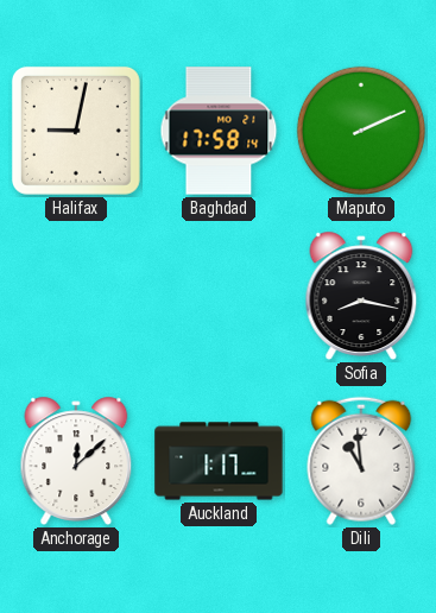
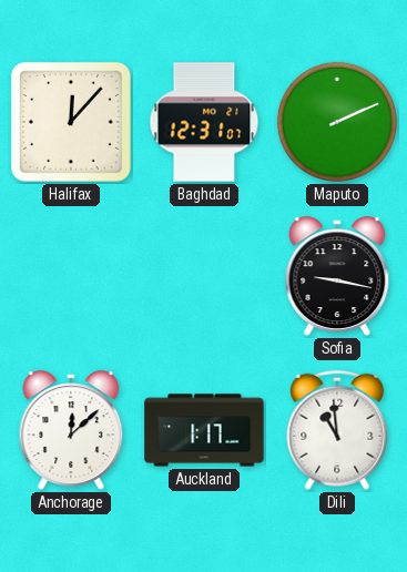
Halifax: 9:02 -> 12:07 (71, 122)
Baghdad: 17:58 -> 12:31 (204, 122)
Sofia: 8:17 -> 9:17 (337, 276)
